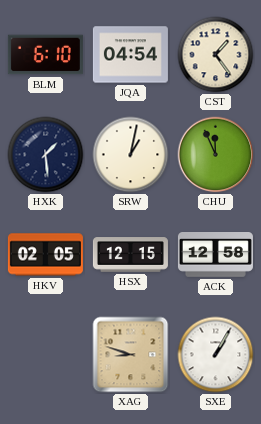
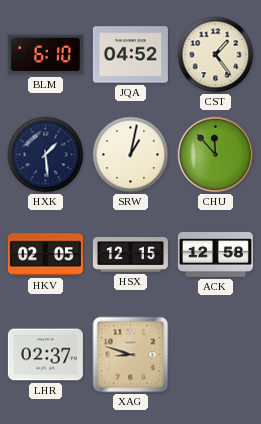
JQA: 04:54 -> 04:52 (130, 55)
CHU: 11:56 -> 11:53 (216, 155)
LHR: none -> 02:37 (45, 355)
SXE: 1:05 -> none (216, 355)
